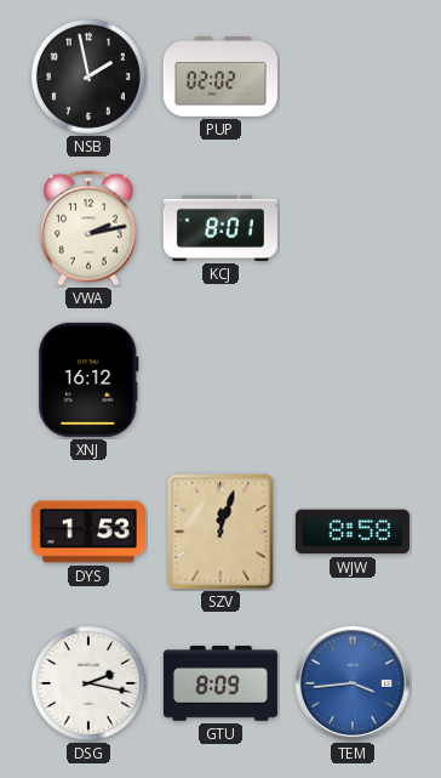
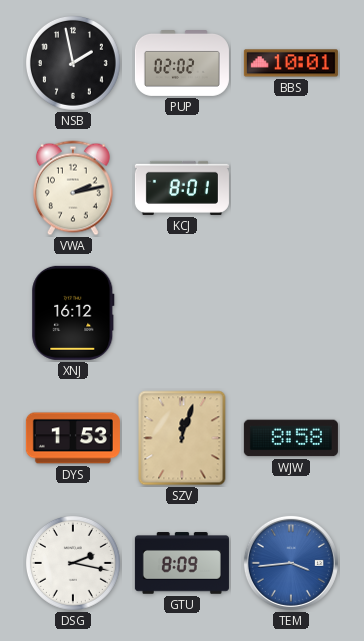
BBS: none -> 10:01 (291, 63)
